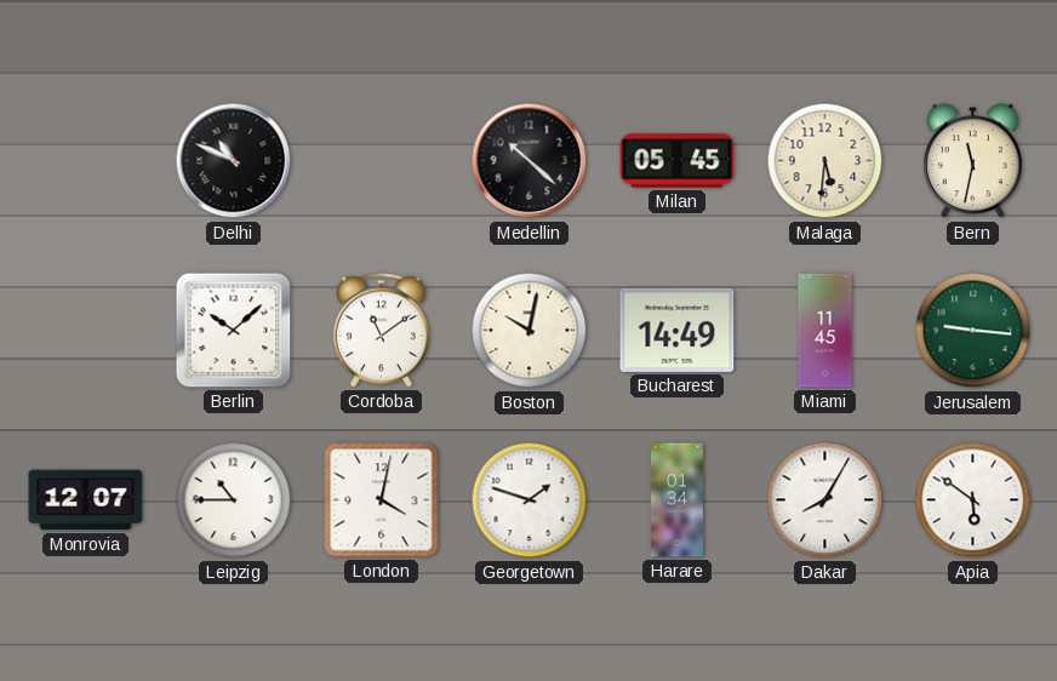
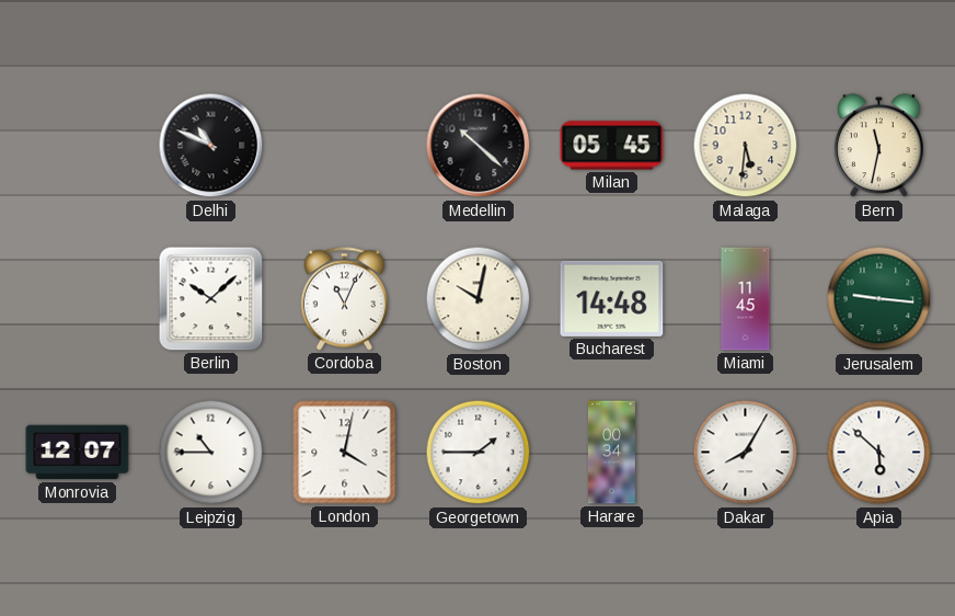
Cordoba: 11:09 -> 11:04 (344, 299)
Bucharest: 14:49 -> 14:48 (612, 298)
Georgetown: 1:48 -> 1:45 (479, 453)
Harare: 01:34 -> 00:34 (611, 453)
Apia: 5:51 -> 5:52 (879, 453)
